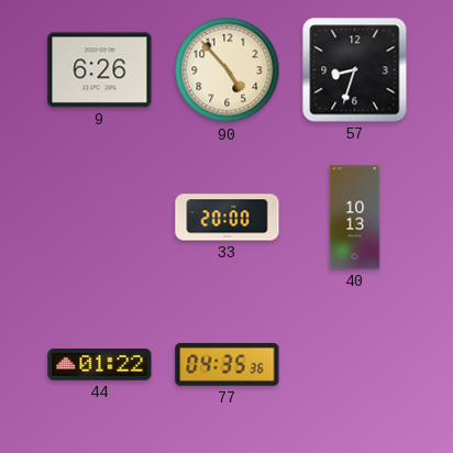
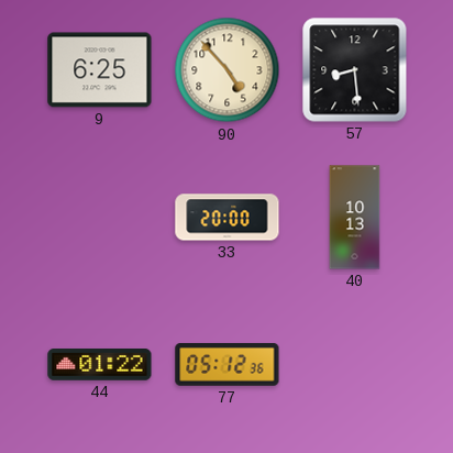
9: 6:26 -> 6:25 (100, 70)
57: 8:33 -> 8:29 (355, 70)
77: 04:35 -> 05:12 (228, 364)
